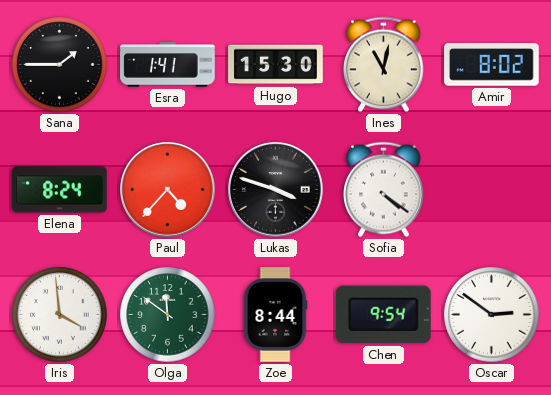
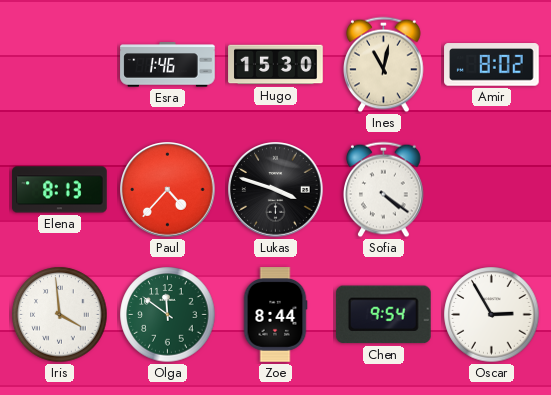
Sana: 1:45 -> none (60, 65)
Esra: 1:41 -> 1:46 (168, 65)
Elena: 8:24 -> 8:13 (60, 190)
Oscar: 2:51 -> 2:55 (492, 315)
